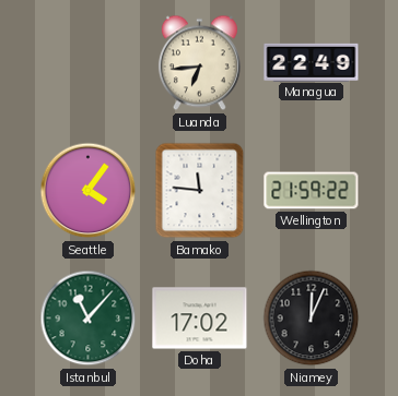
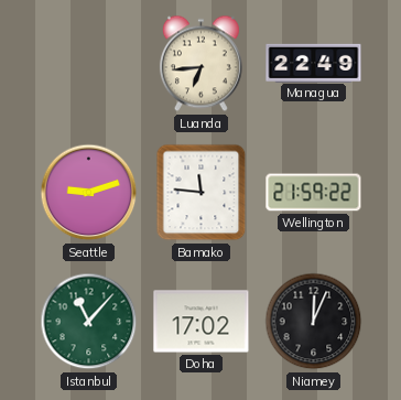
Seattle: 4:06 -> 9:12 (89, 193)
